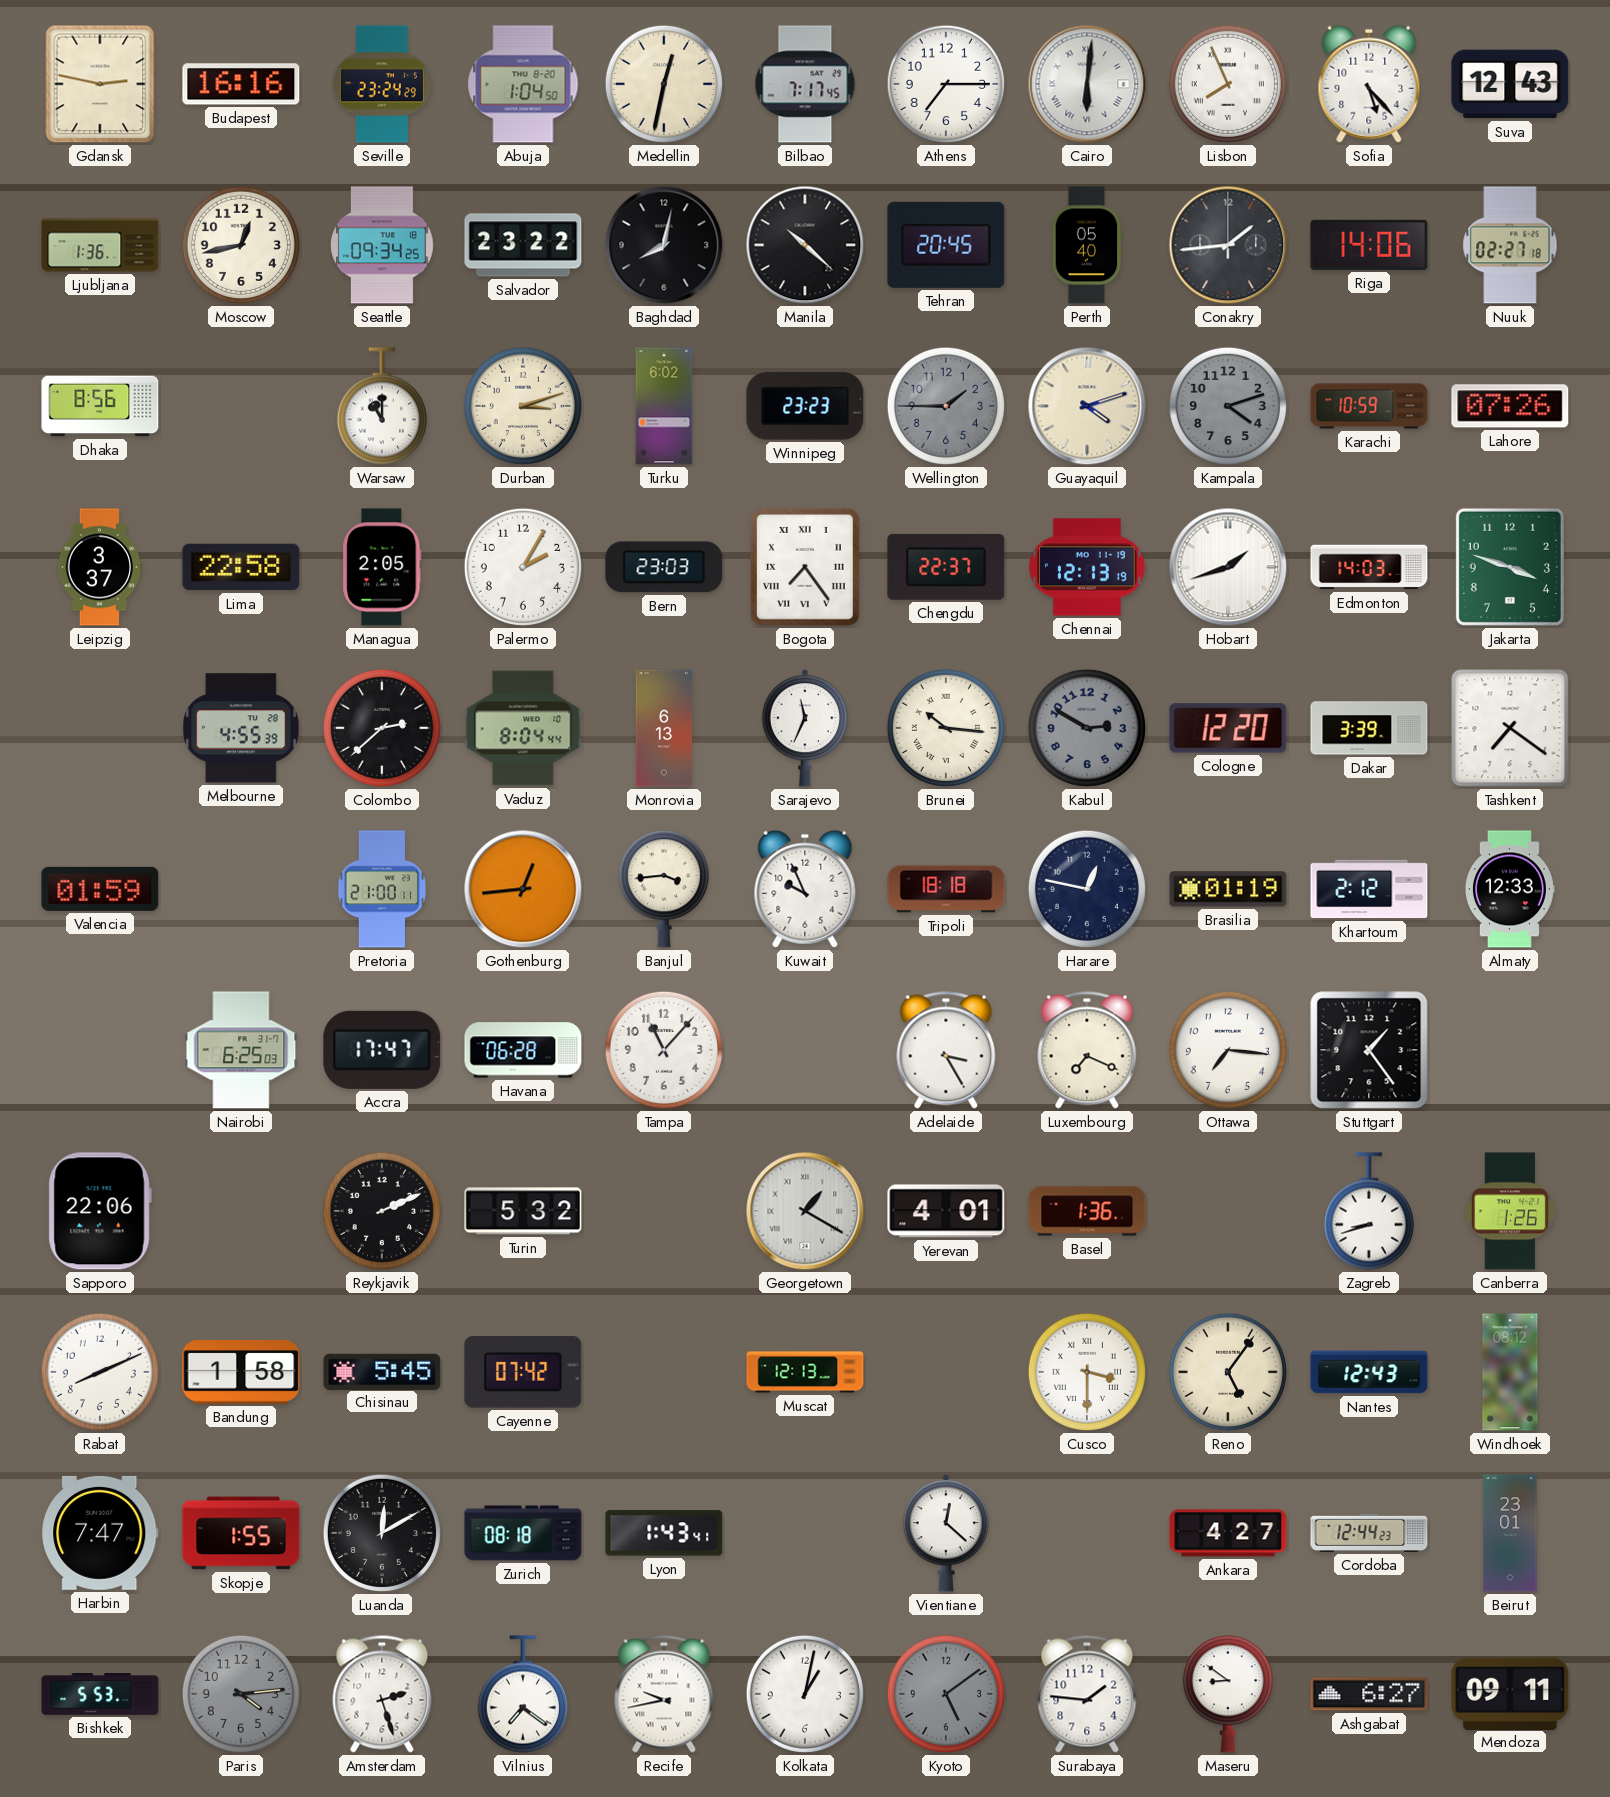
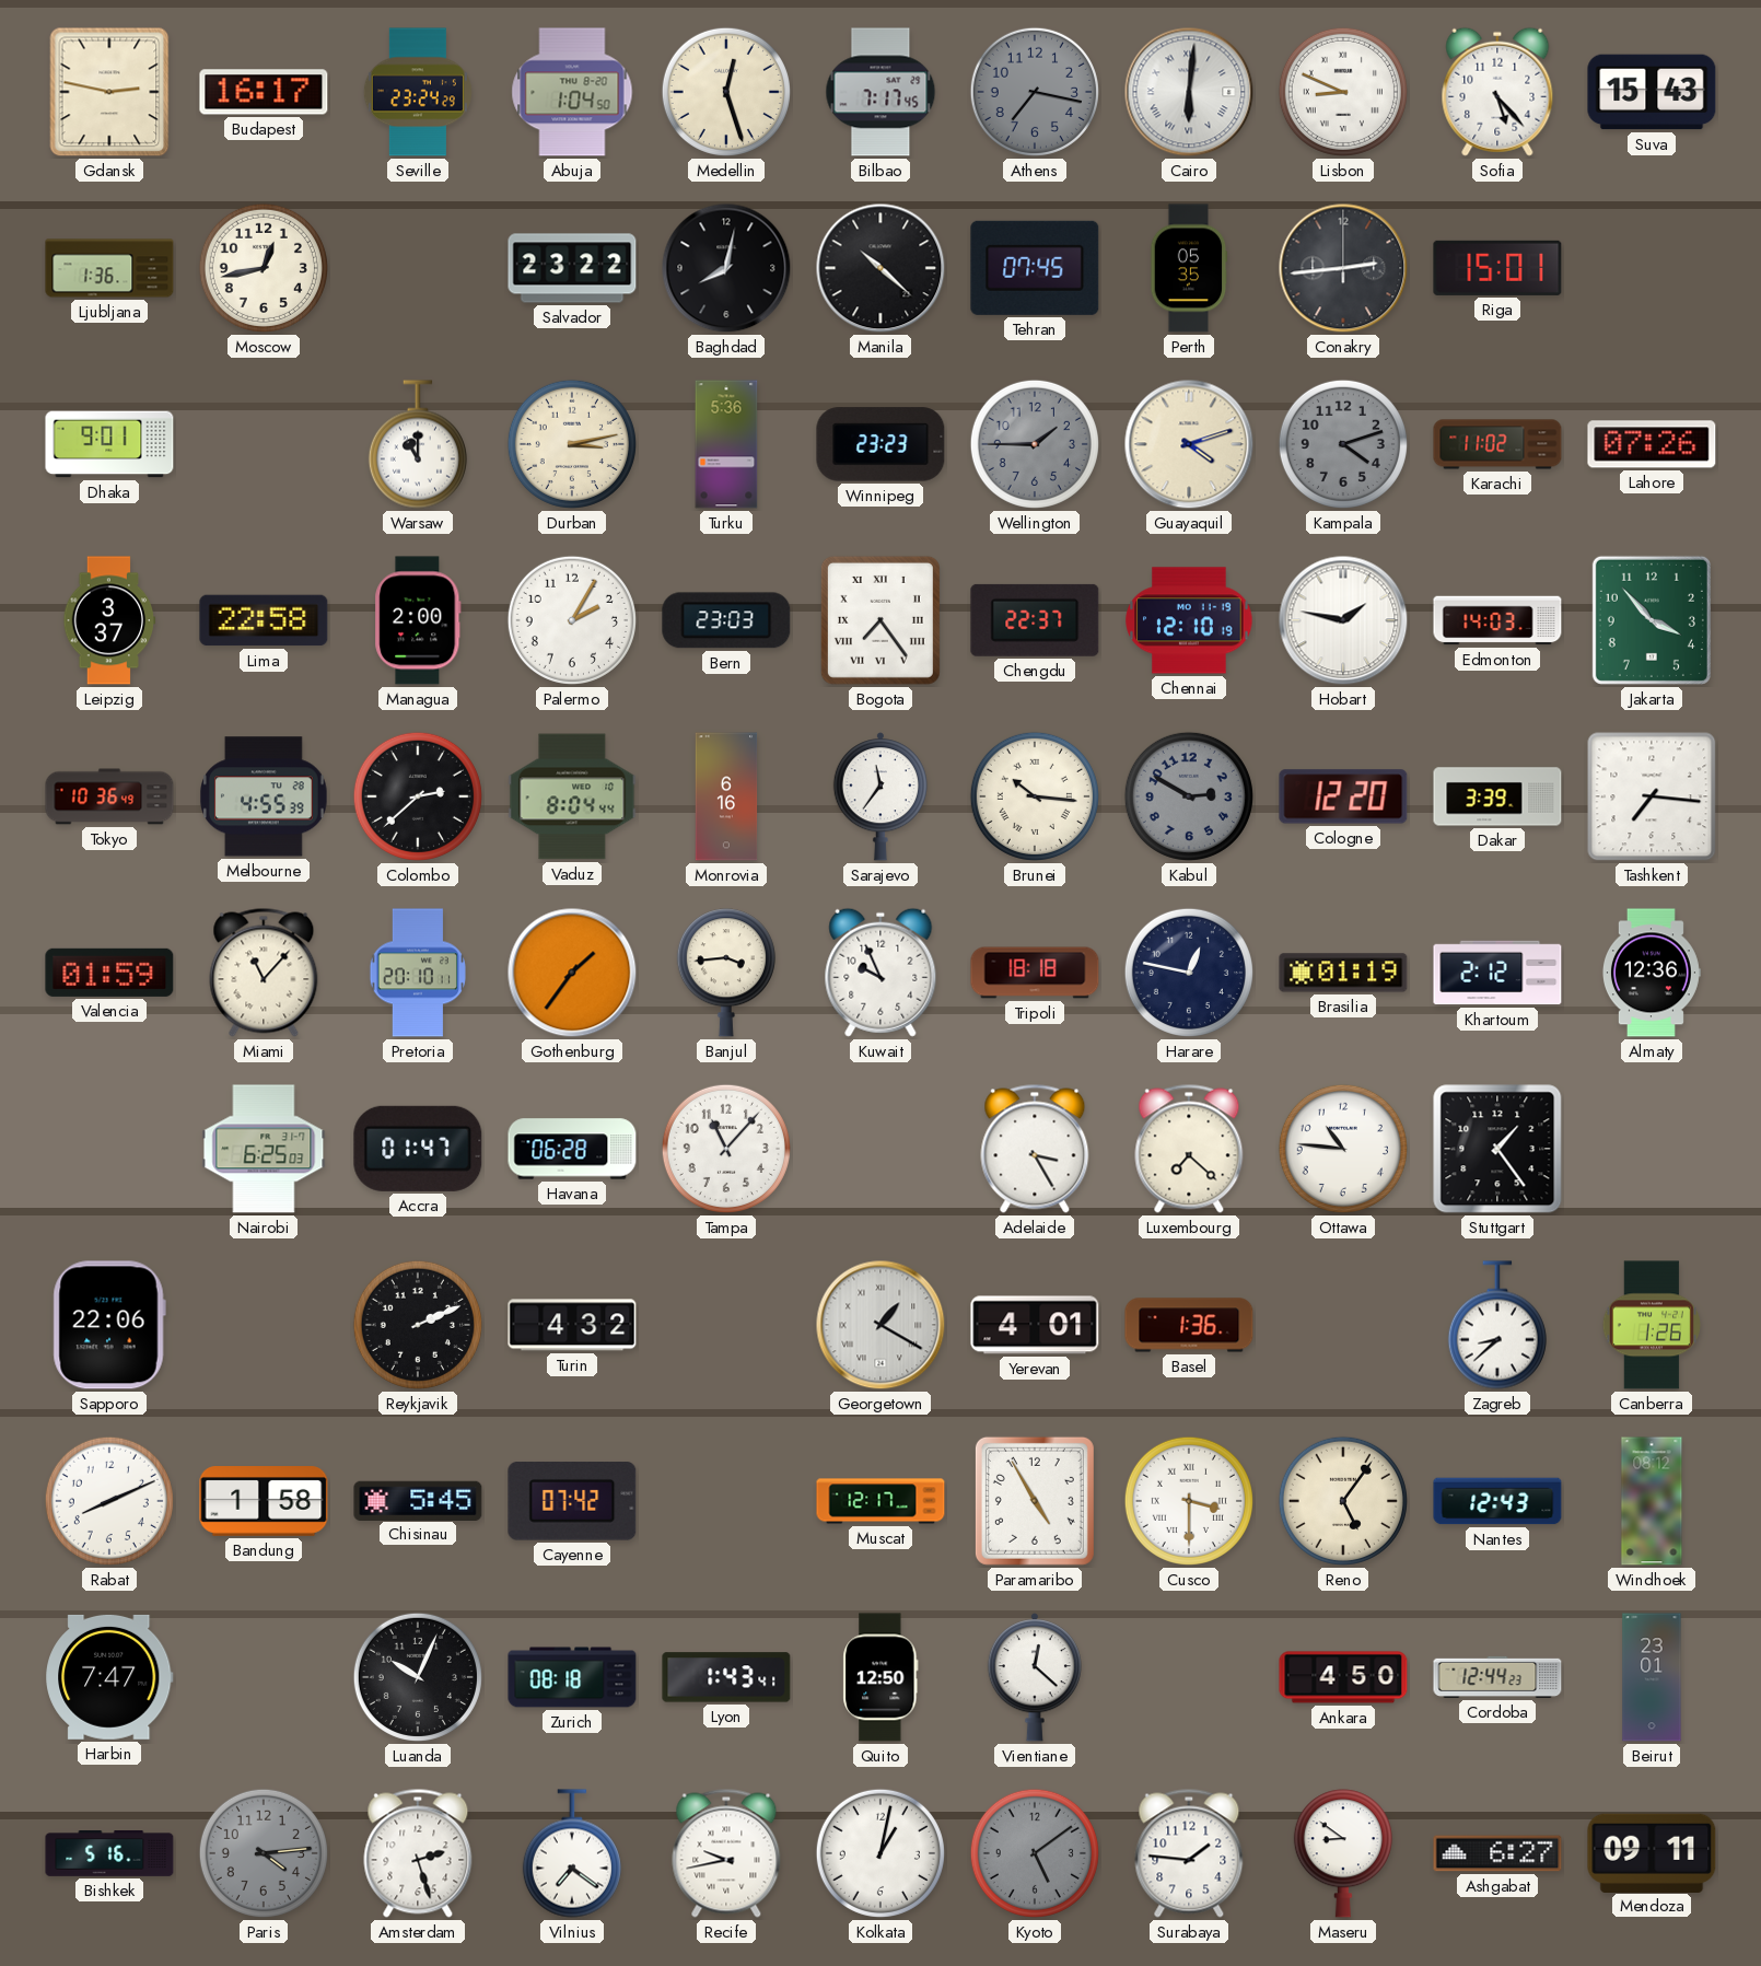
Budapest: 16:16 -> 16:17 (264, 92)
Medellin: 12:32 -> 12:27 (726, 92)
Athens: 7:15 -> 7:17 (1035, 92)
Athens dial: white -> grey (1035, 92)
Lisbon: 7:56 -> 8:49 (1343, 92)
Suva: 12:43 -> 15:43 (1652, 92)
Seattle: 09:34 -> none (382, 245)
Tehran: 20:45 -> 07:45 (1035, 268)
Perth: 05:40 -> 05:35 (1189, 268)
Conakry: 1:44 -> 2:44 (1343, 268)
Riga: 14:06 -> 15:01 (1497, 268)
Nuuk: 02:27 -> none (1510, 245)
Dhaka: 8:56 -> 9:01 (109, 444)
Durban: 3:12 -> 3:13 (572, 444)
Turku: 6:02 -> 5:36 (726, 444)
Karachi: 10:59 -> 11:02 (1497, 444)
Managua: 2:05 -> 2:00 (418, 620)
Chennai: 12:13 -> 12:10 (1189, 620)
Hobart: 1:42 -> 1:47 (1343, 620)
Jakarta: 3:48 -> 3:53 (1652, 620)
Tokyo: none -> 10:36 (109, 796)
Monrovia: 6:13 -> 6:16 (726, 796)
Sarajevo: 11:34 -> 11:36 (879, 796)
Tashkent: 7:21 -> 7:16 (1652, 796)
Miami: none -> 11:07 (264, 973)
Pretoria: 21:00 -> 20:10 (417, 973)
Gothenburg: 12:44 -> 1:36 (572, 973)
Almaty: 12:33 -> 12:36 (1651, 973)
Accra: 17:47 -> 01:47 (418, 1149)
Luxembourg: 7:19 -> 7:22 (1189, 1149)
Ottawa: 7:16 -> 10:46 (1343, 1149)
Turin: 5:32 -> 4:32 (572, 1325)
Zagreb: 8:42 -> 8:38 (1497, 1325)
Muscat: 12:13 -> 12:17 (880, 1501)
Paramaribo: none -> 4:55 (1035, 1501)
Skopje: 1:55 -> none (241, 1533)
Luanda: 12:10 -> 10:04 (418, 1677)
Quito: none -> 12:50 (880, 1677)
Ankara: 4:27 -> 4:50 (1343, 1677)
Bishkek: 5:53 -> 5:16 (109, 1854)
